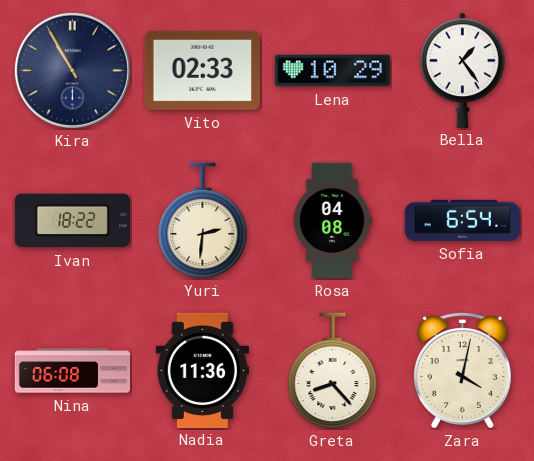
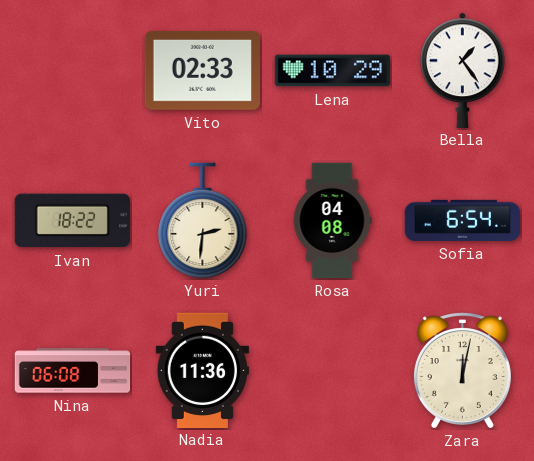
Kira: 10:55 -> none (72, 70)
Greta: 8:23 -> none (333, 371)
Zara: 4:02 -> 12:02 (462, 371)
